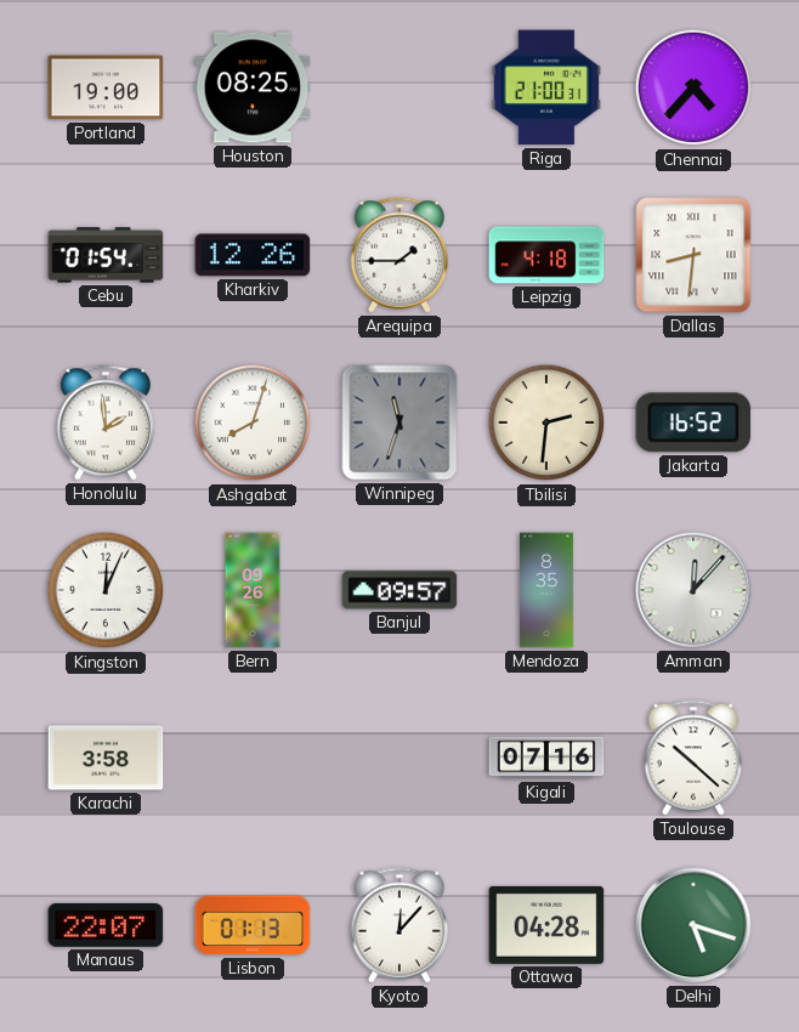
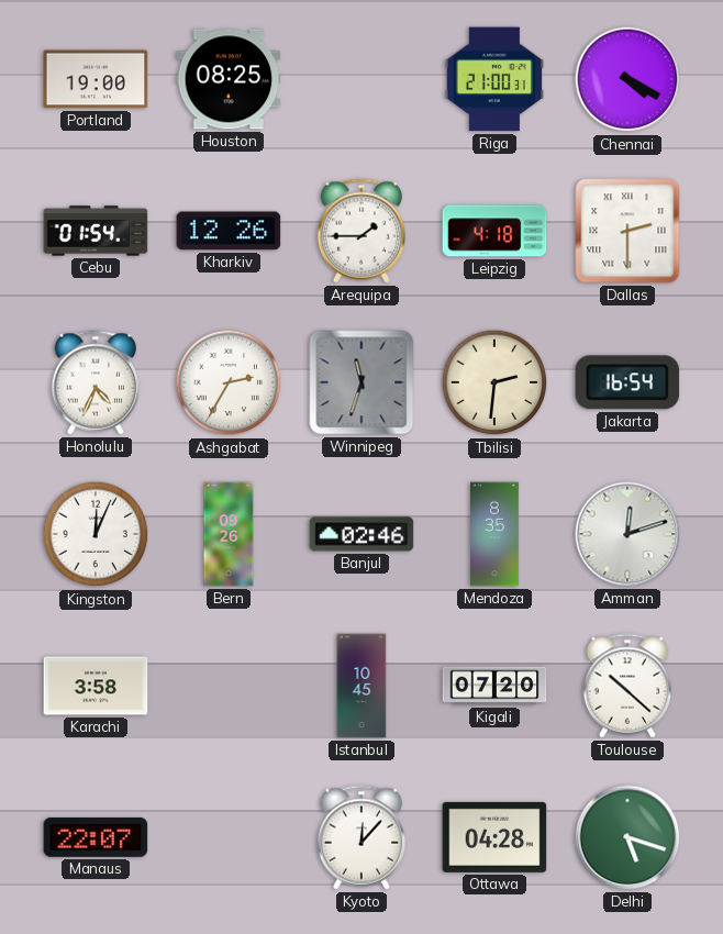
Chennai: 4:37 -> 4:20 (627, 79)
Dallas: 8:31 -> 2:30 (627, 231)
Honolulu: 1:59 -> 4:34 (94, 382)
Ashgabat: 8:03 -> 2:35 (229, 382)
Jakarta: 16:52 -> 16:54 (627, 382)
Banjul: 09:57 -> 02:46 (361, 534)
Amman: 12:07 -> 12:12 (627, 534)
Istanbul: none -> 10:45 (361, 686)
Kigali: 07:16 -> 07:20 (494, 686)
Lisbon: 01:13 -> none (253, 925)
